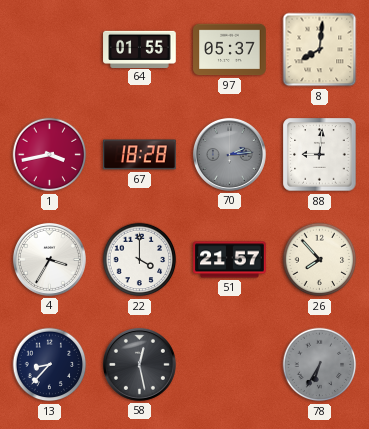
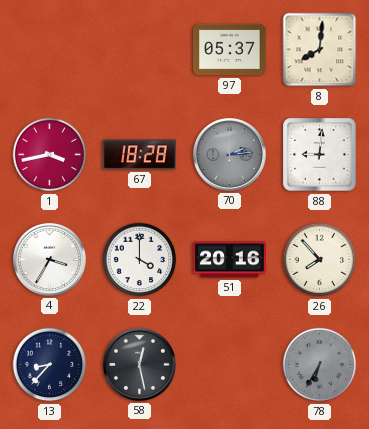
64: 01:55 -> none (140, 49)
51: 21:57 -> 20:16 (230, 260)
